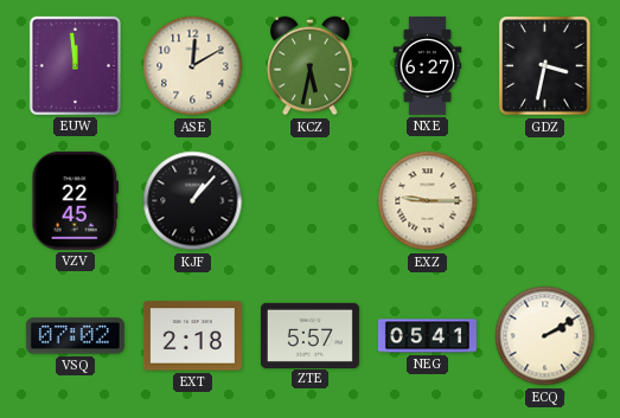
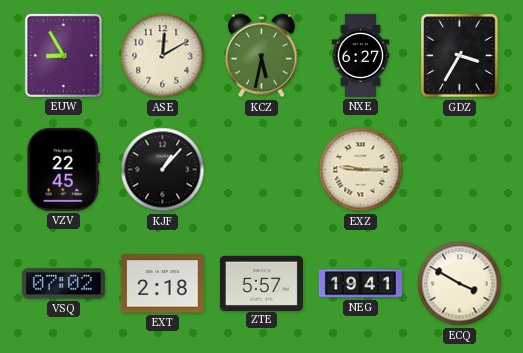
EUW: 11:59 -> 8:55 (63, 55)
GDZ: 3:32 -> 3:35 (460, 56)
NEG: 05:41 -> 19:41 (360, 284)
ECQ: 2:10 -> 3:50 (460, 284)
